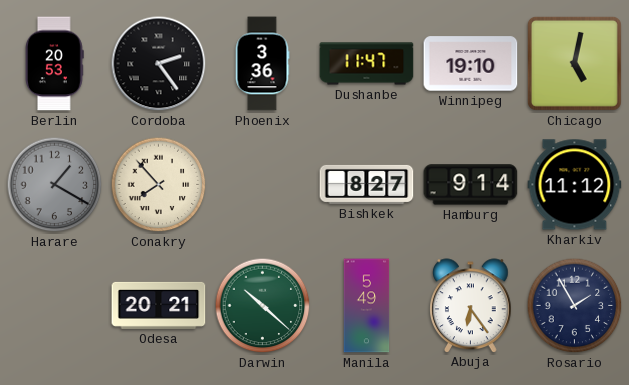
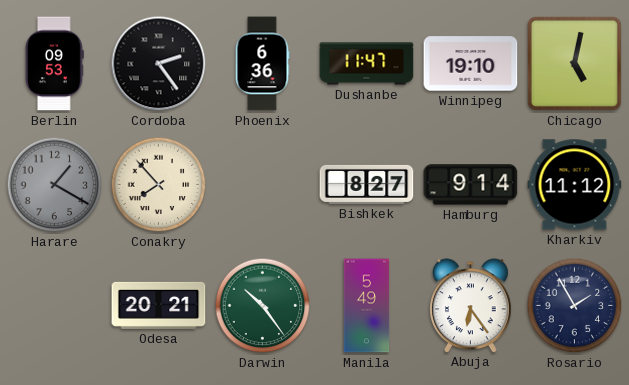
Berlin: 20:53 -> 09:53 (55, 64)
Phoenix: 3:36 -> 6:36 (262, 64)
Darwin: 10:22 -> 10:24 (263, 306)
